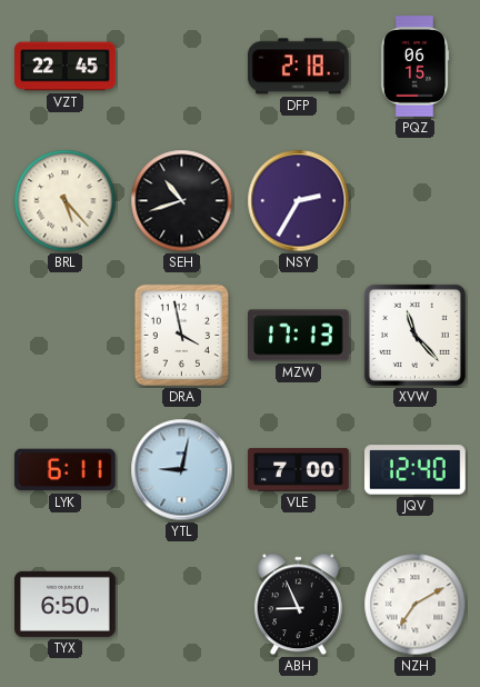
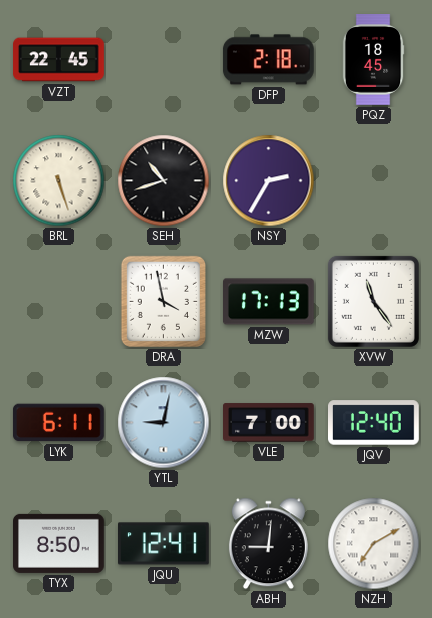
PQZ: 06:15 -> 18:45 (373, 60)
BRL: 5:23 -> 5:27 (59, 181)
XVW: 11:23 -> 11:24 (373, 301)
TYX: 6:50 -> 8:50 (59, 543)
JQU: none -> 12:41 (164, 544)
ABH: 8:56 -> 9:01 (268, 544)
